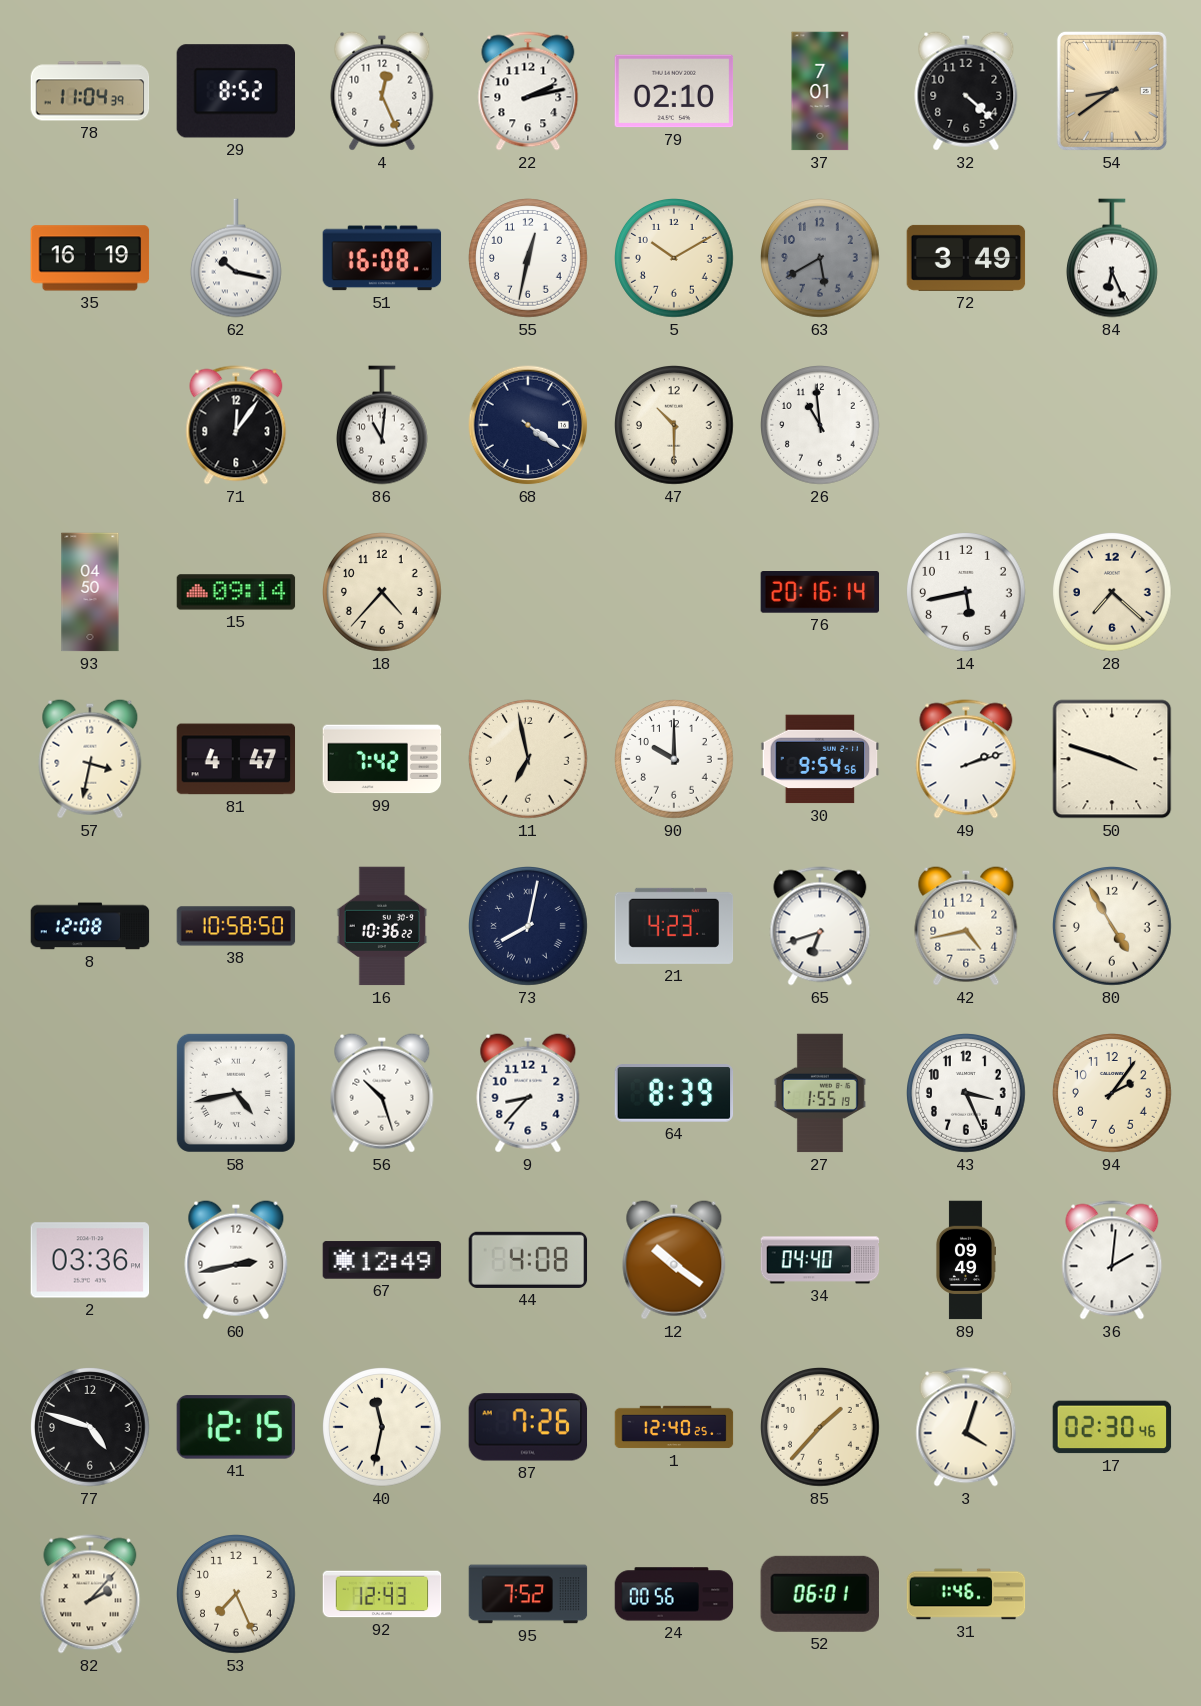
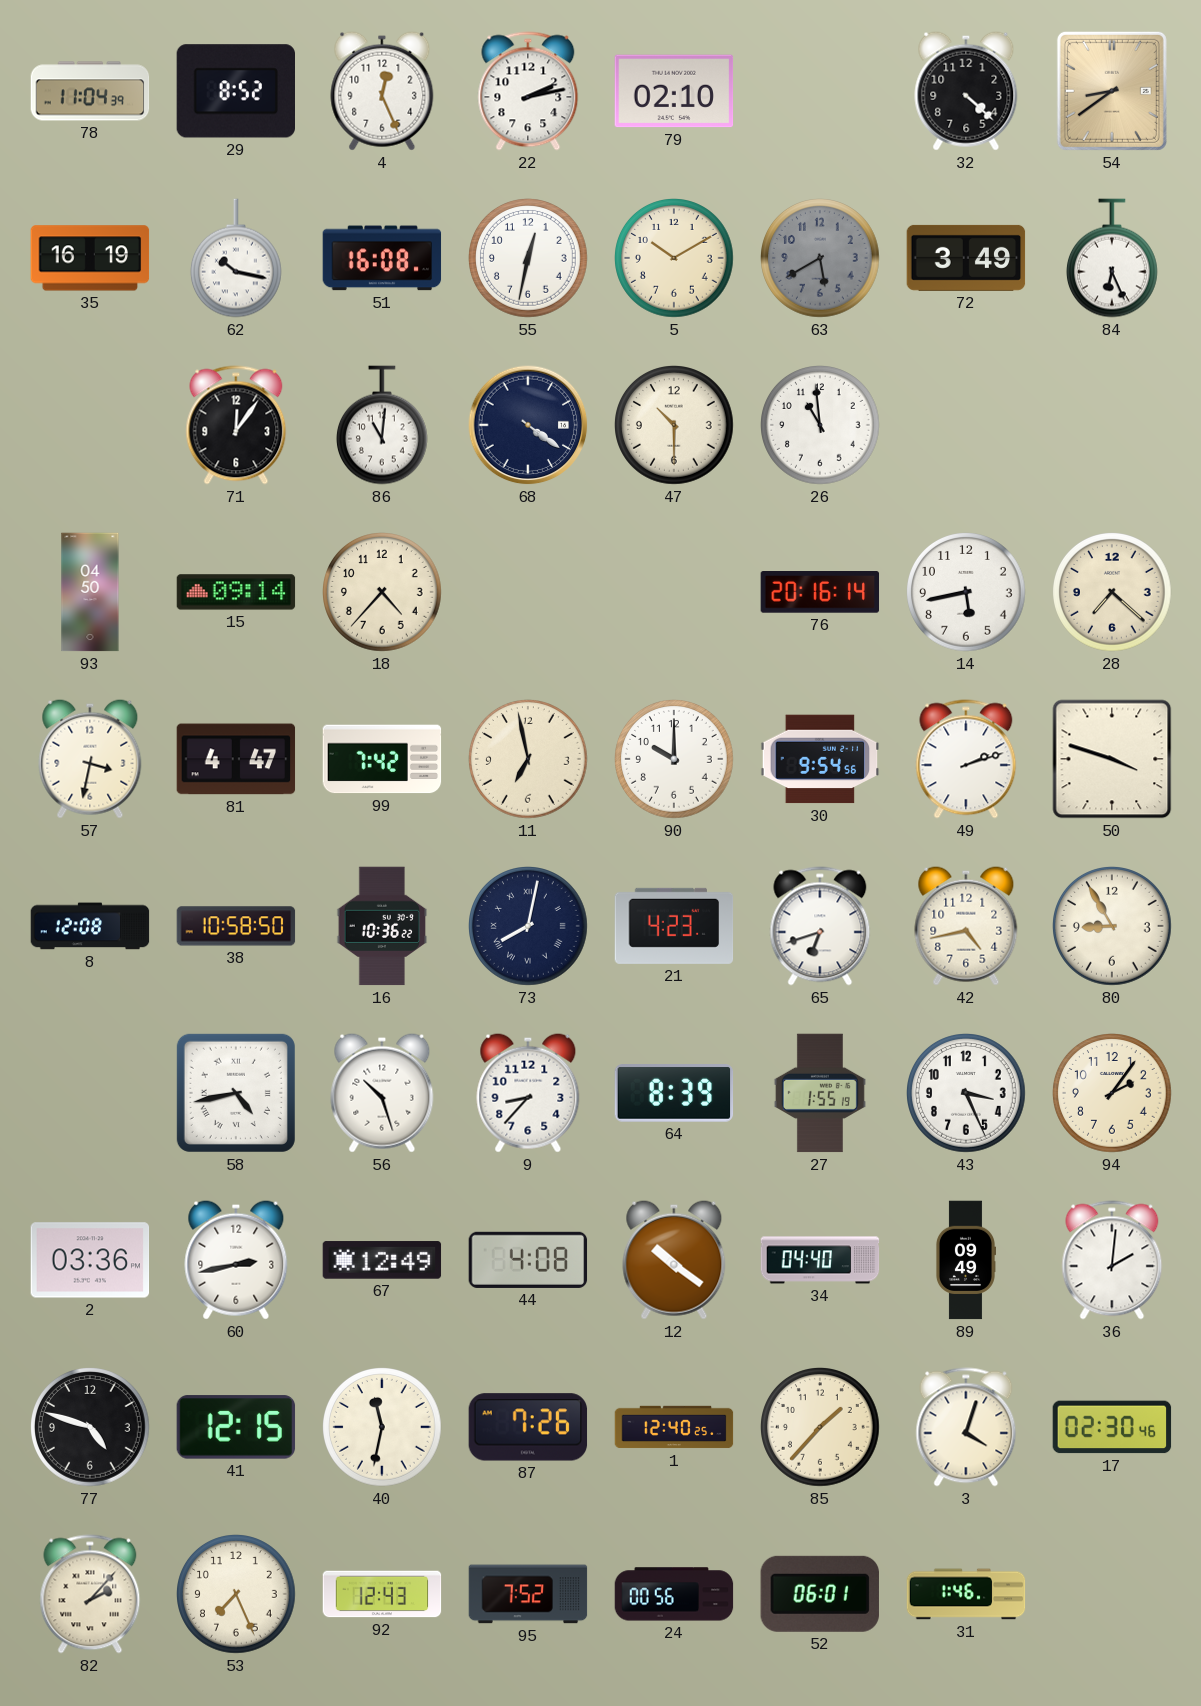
37: 7:01 -> none (820, 91)
80: 4:55 -> 8:55 (1113, 927)
